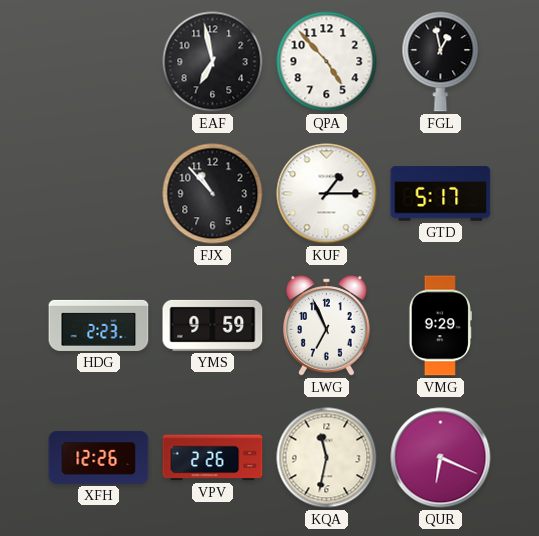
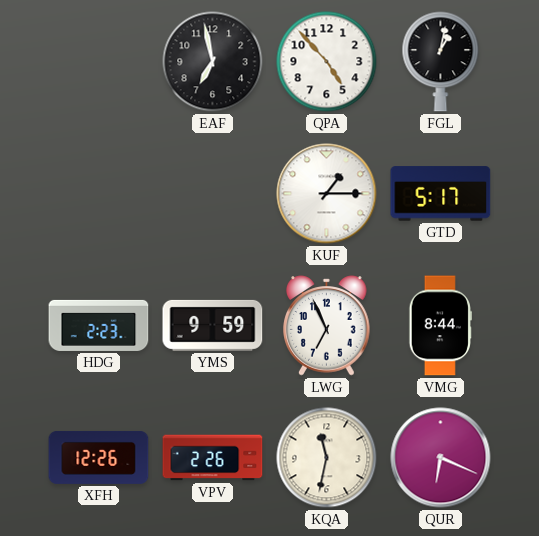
FGL: 12:58 -> 1:02 (441, 62)
FJX: 10:53 -> none (213, 194)
VMG: 9:29 -> 8:44 (440, 326)
